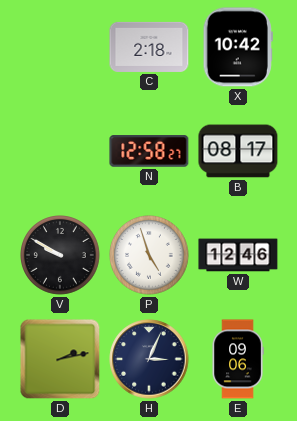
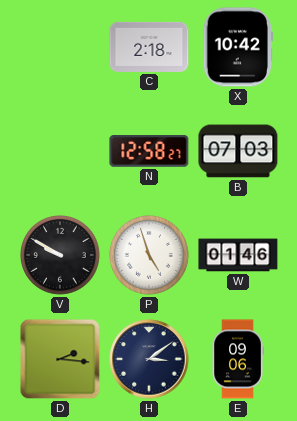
B: 08:17 -> 07:03 (238, 151)
W: 12:46 -> 01:46 (238, 255)
D: 2:13 -> 2:16 (60, 359)
H: 3:04 -> 3:09 (149, 359)
